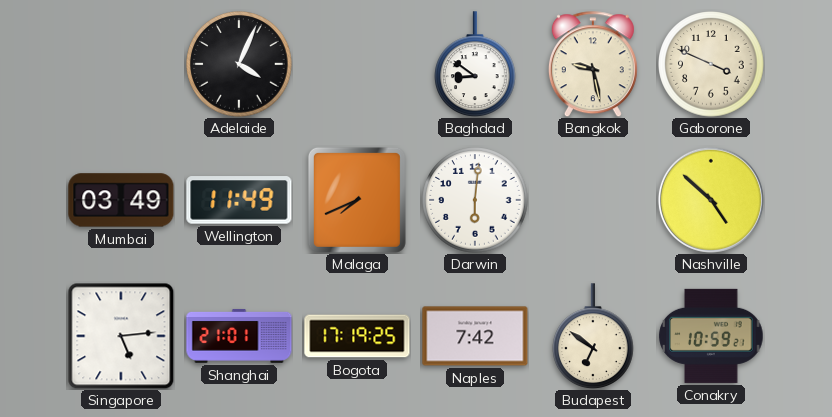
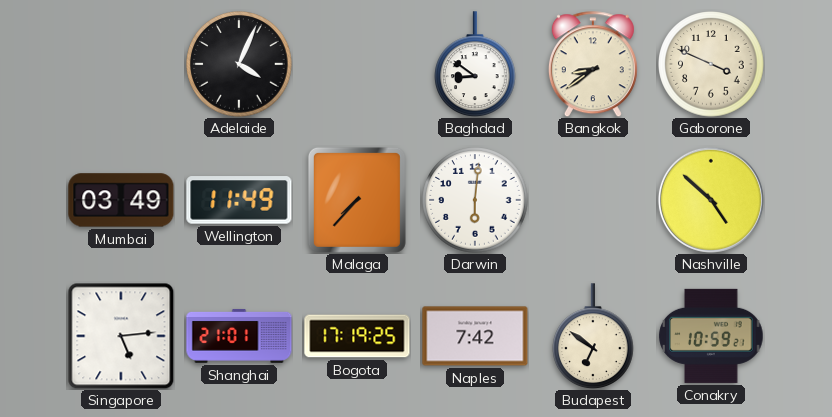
Bangkok: 9:28 -> 8:39 (593, 64)
Malaga: 7:41 -> 7:37 (357, 200)
